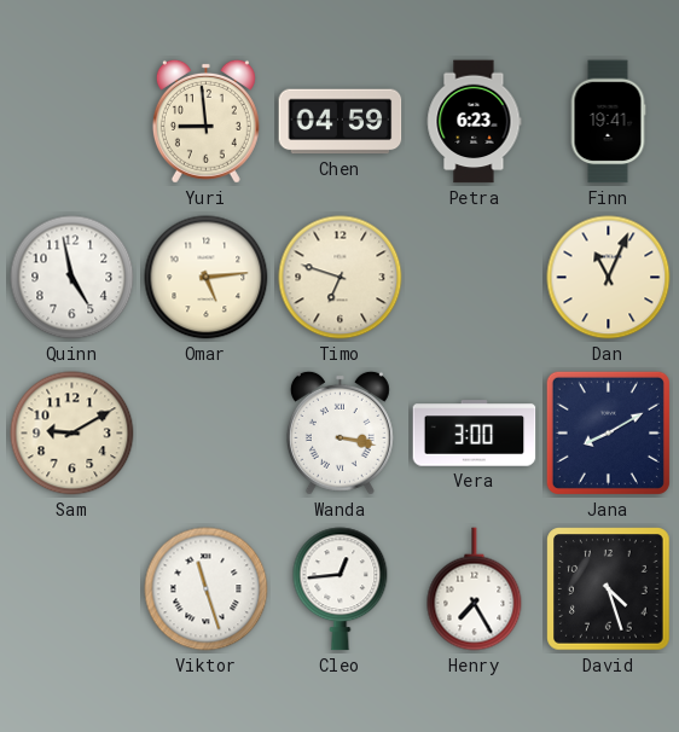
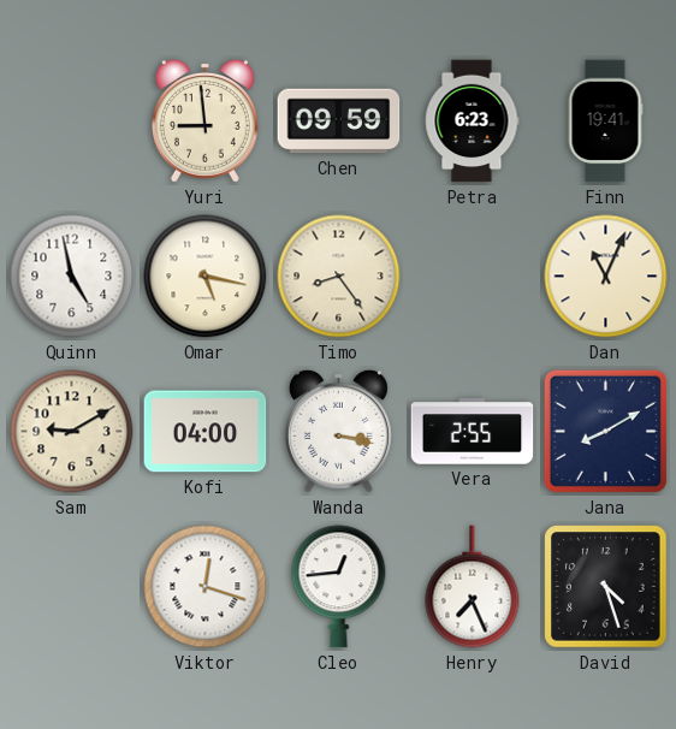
Chen: 04:59 -> 09:59 (339, 121)
Omar: 5:14 -> 5:17 (206, 277)
Timo: 6:48 -> 8:24 (339, 277)
Kofi: none -> 04:00 (206, 432)
Vera: 3:00 -> 2:55 (473, 432)
Viktor: 11:27 -> 12:18 (206, 587)
Henry: 7:25 -> 7:26 (473, 587)
